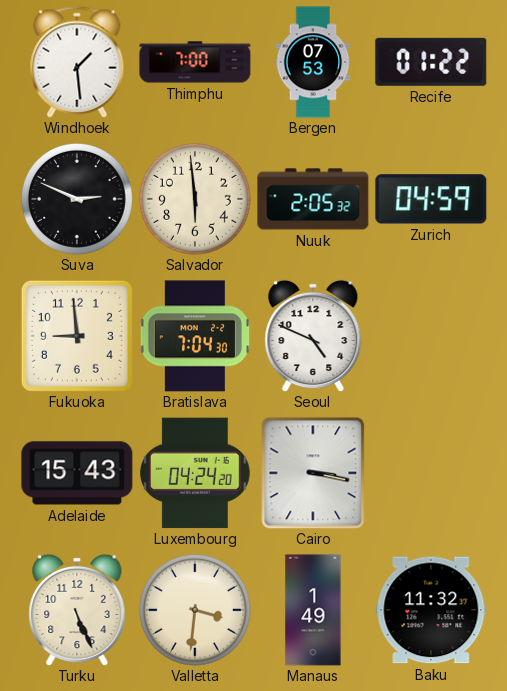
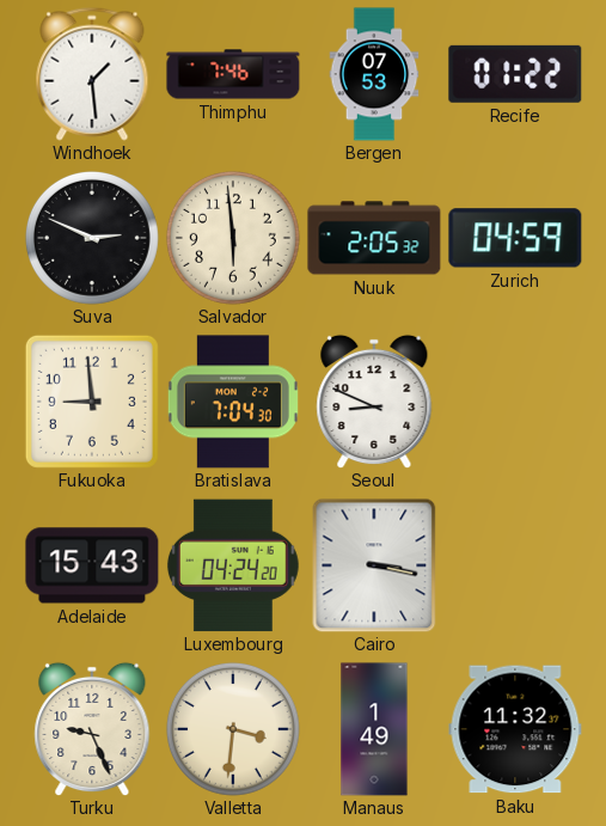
Thimphu: 7:00 -> 7:46 (233, 74)
Seoul: 4:49 -> 8:49 (374, 402)
Turku: 5:26 -> 9:26 (92, 729)
